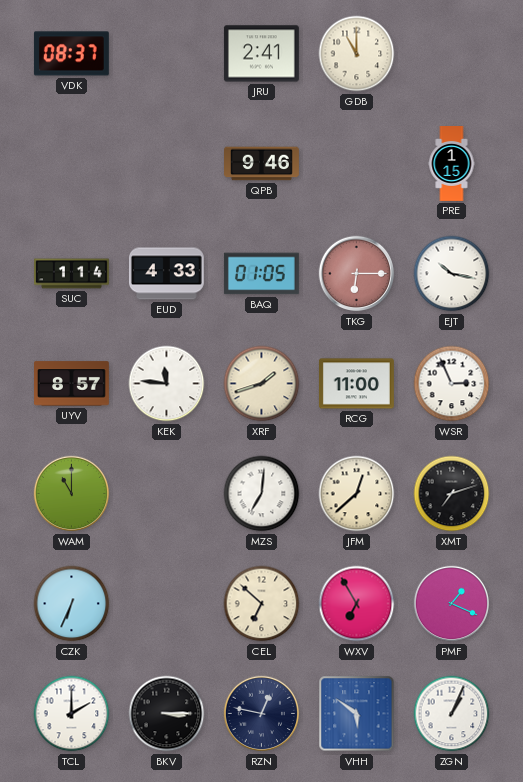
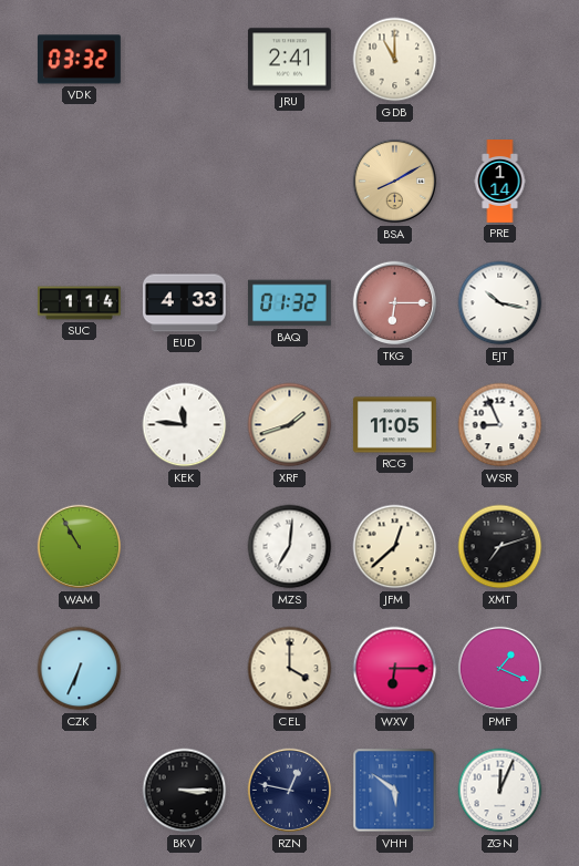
VDK: 08:37 -> 03:32 (79, 60)
QPB: 9:46 -> none (262, 164)
BSA: none -> 8:10 (395, 182)
PRE: 1:15 -> 1:14 (500, 182)
BAQ: 01:05 -> 01:32 (289, 303)
UYV: 8:57 -> none (72, 384)
RCG: 11:00 -> 11:05 (394, 425)
WSR: 2:56 -> 8:56 (500, 425)
WAM: 11:00 -> 10:55 (80, 547)
CEL: 6:52 -> 4:00 (290, 669)
WXV: 6:55 -> 6:15 (395, 669)
TCL: 2:00 -> none (72, 714)
ZGN: 1:04 -> 12:04 (500, 791)
